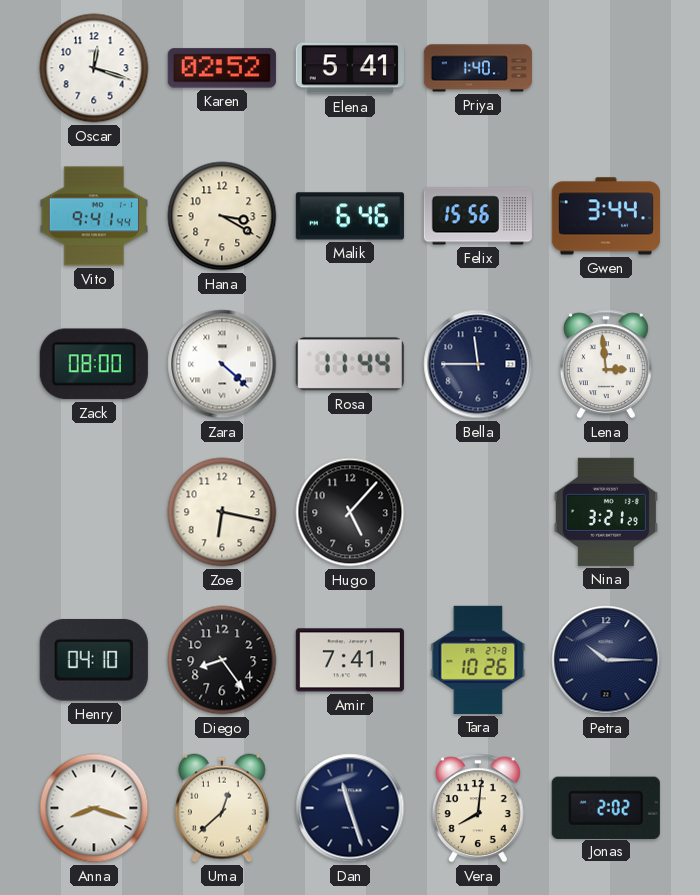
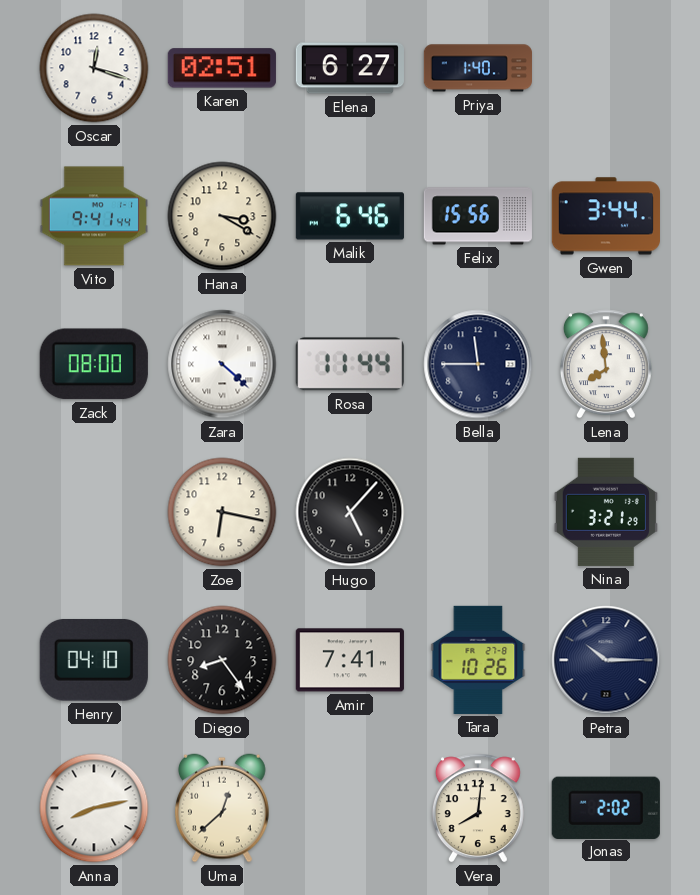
Karen: 02:52 -> 02:51 (222, 68)
Elena: 5:41 -> 6:27 (350, 68)
Lena: 2:59 -> 7:59 (606, 364)
Anna: 8:18 -> 8:13 (94, 808)
Dan: 11:27 -> none (350, 808)
